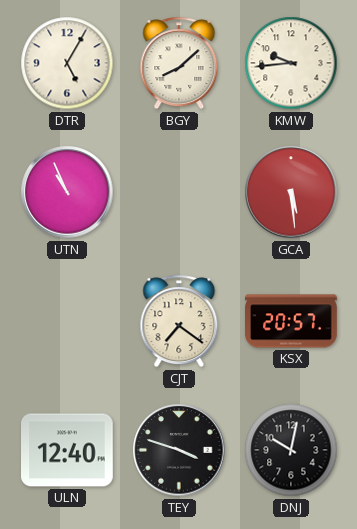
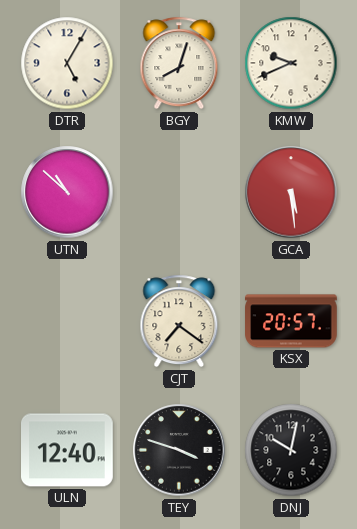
BGY: 8:08 -> 8:03 (179, 63)
KMW: 9:44 -> 9:41 (291, 63)
UTN: 10:56 -> 10:52 (67, 192)
